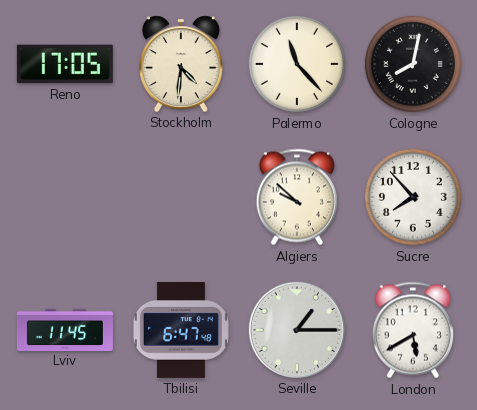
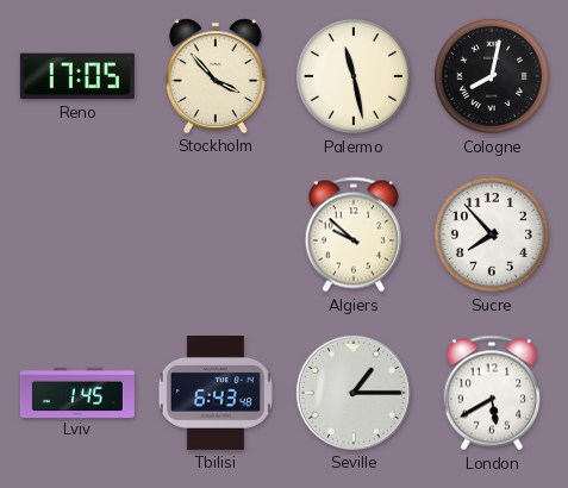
Stockholm: 4:31 -> 3:53 (216, 76)
Palermo: 11:23 -> 11:28 (354, 76)
Lviv: 11:45 -> 1:45 (77, 392)
Tbilisi: 6:47 -> 6:43 (216, 394)
